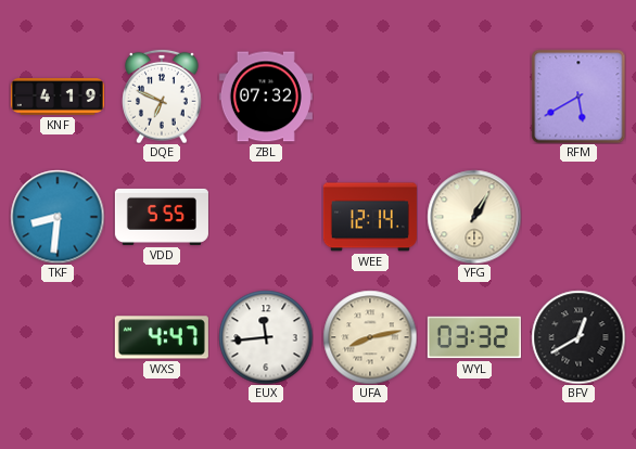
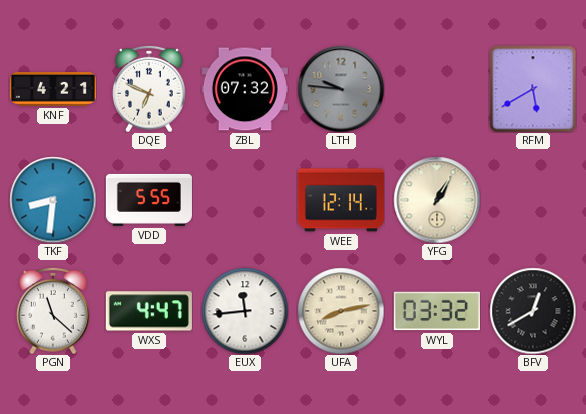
KNF: 4:19 -> 4:21 (53, 90)
LTH: none -> 9:46 (341, 89)
PGN: none -> 11:22 (53, 311)
